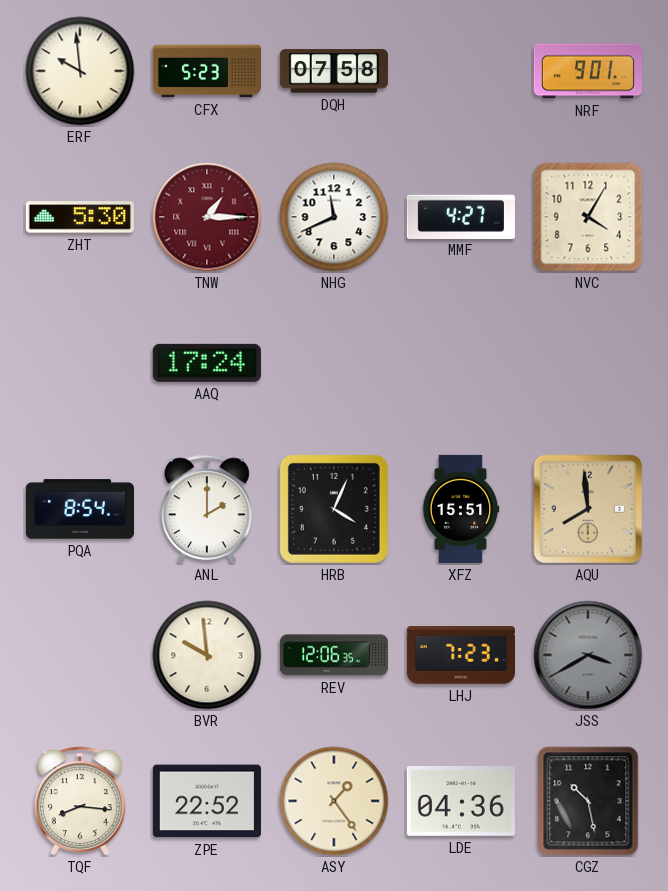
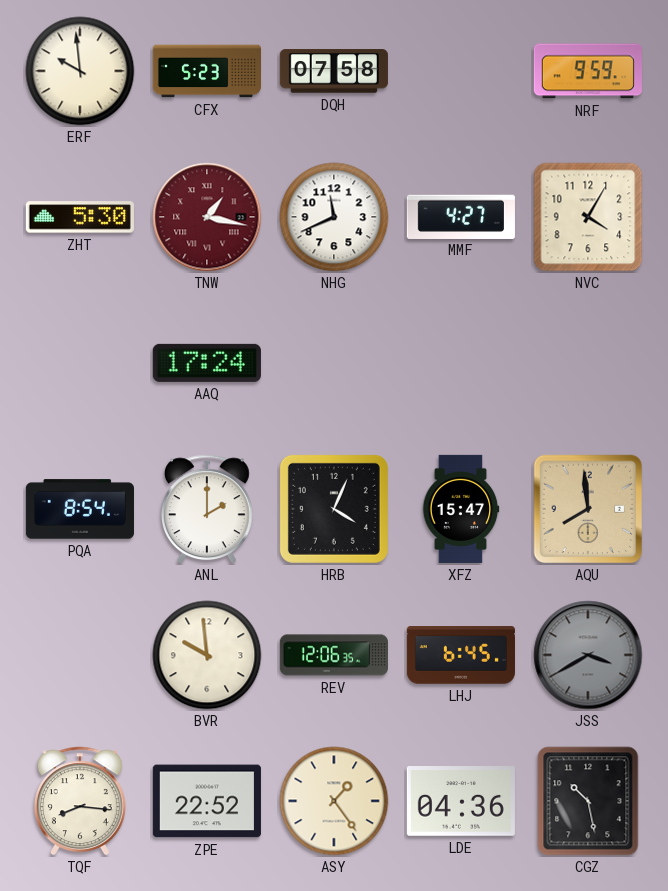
NRF: 9:01 -> 9:59 (588, 71)
TNW: 1:15 -> 1:17 (207, 217)
XFZ: 15:51 -> 15:47 (461, 509)
LHJ: 7:23 -> 6:45 (461, 655)
